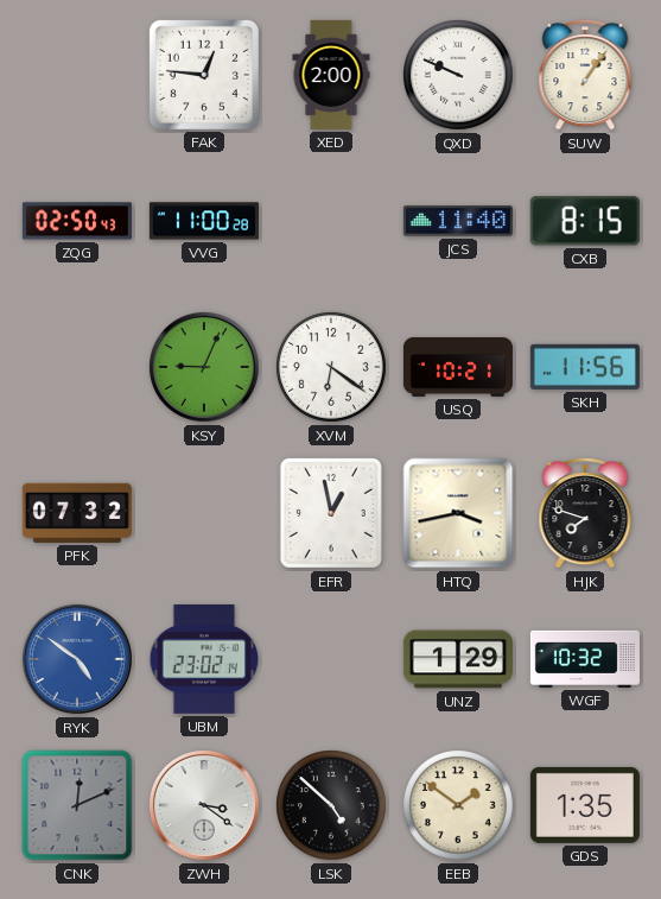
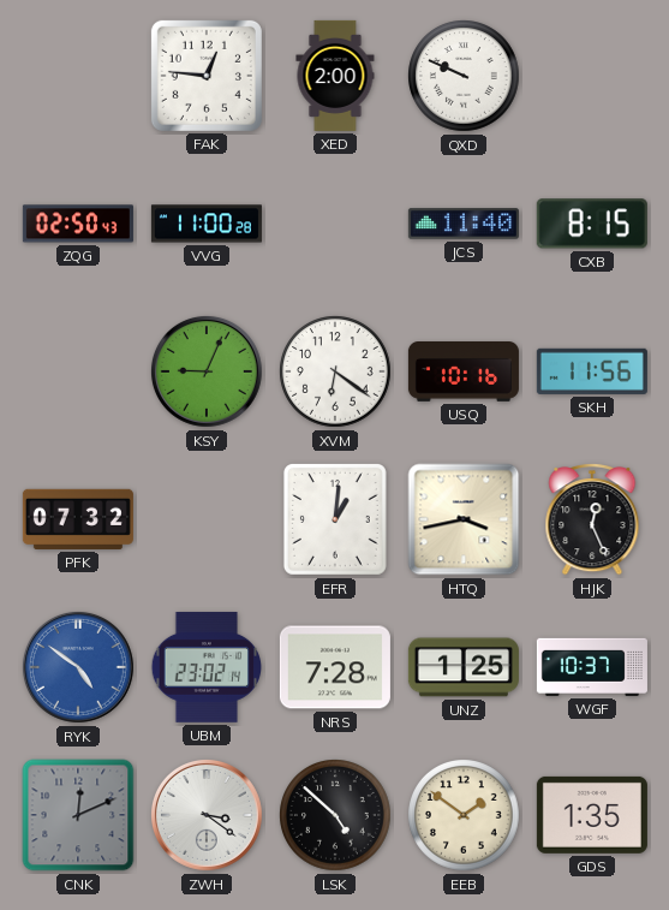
SUW: 1:06 -> none (585, 76)
USQ: 10:21 -> 10:16 (464, 373)
EFR: 12:58 -> 1:01 (335, 519)
HJK: 7:48 -> 12:26 (592, 521)
NRS: none -> 7:28 (335, 667)
UNZ: 1:29 -> 1:25 (464, 667)
WGF: 10:32 -> 10:37 (592, 667)
